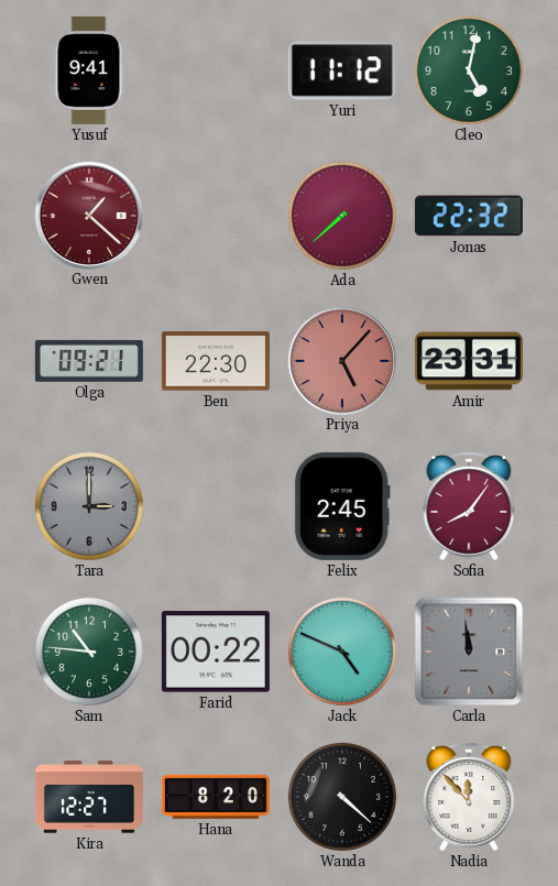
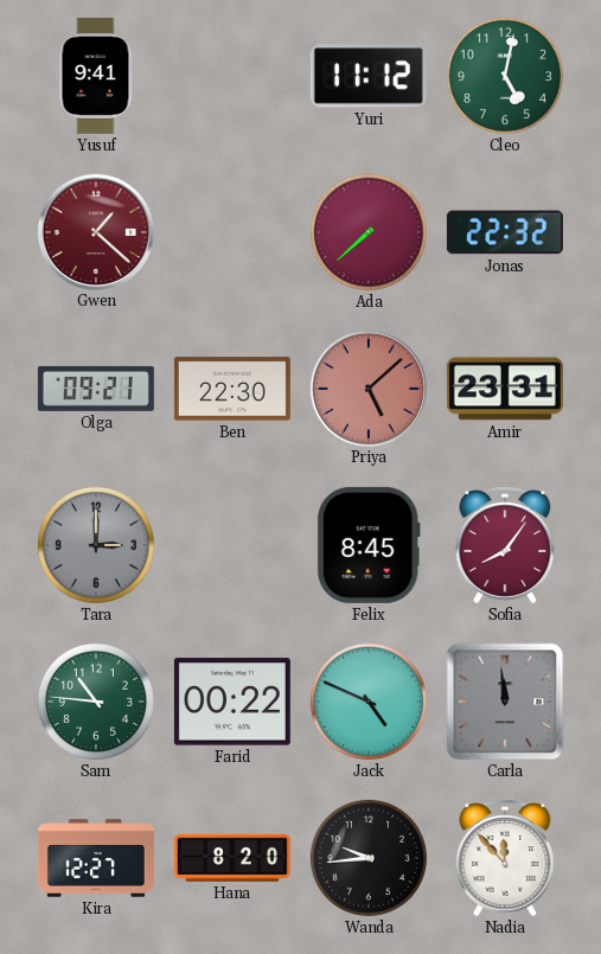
Priya: 5:07 -> 5:08 (367, 388)
Felix: 2:45 -> 8:45 (369, 545)
Wanda: 4:22 -> 9:44 (369, 858)
